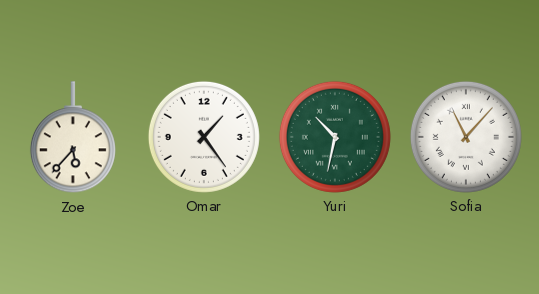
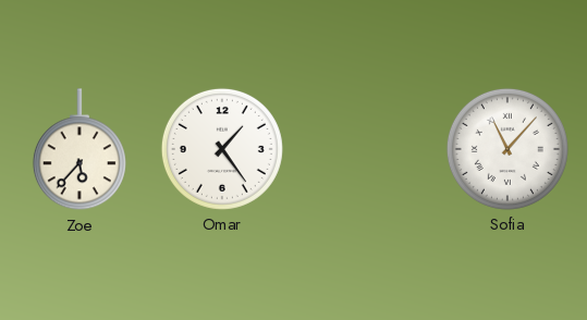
Yuri: 10:32 -> none (335, 137)
